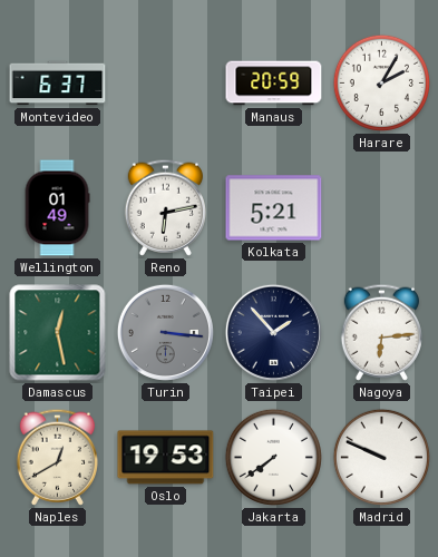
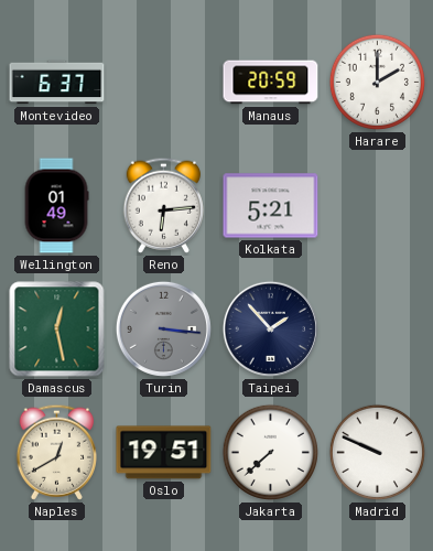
Harare: 2:05 -> 2:00 (377, 82)
Reno: 6:13 -> 6:14 (163, 205)
Nagoya: 6:14 -> none (381, 332)
Oslo: 19:53 -> 19:51 (164, 453)
Jakarta: 7:39 -> 7:38 (270, 452)
